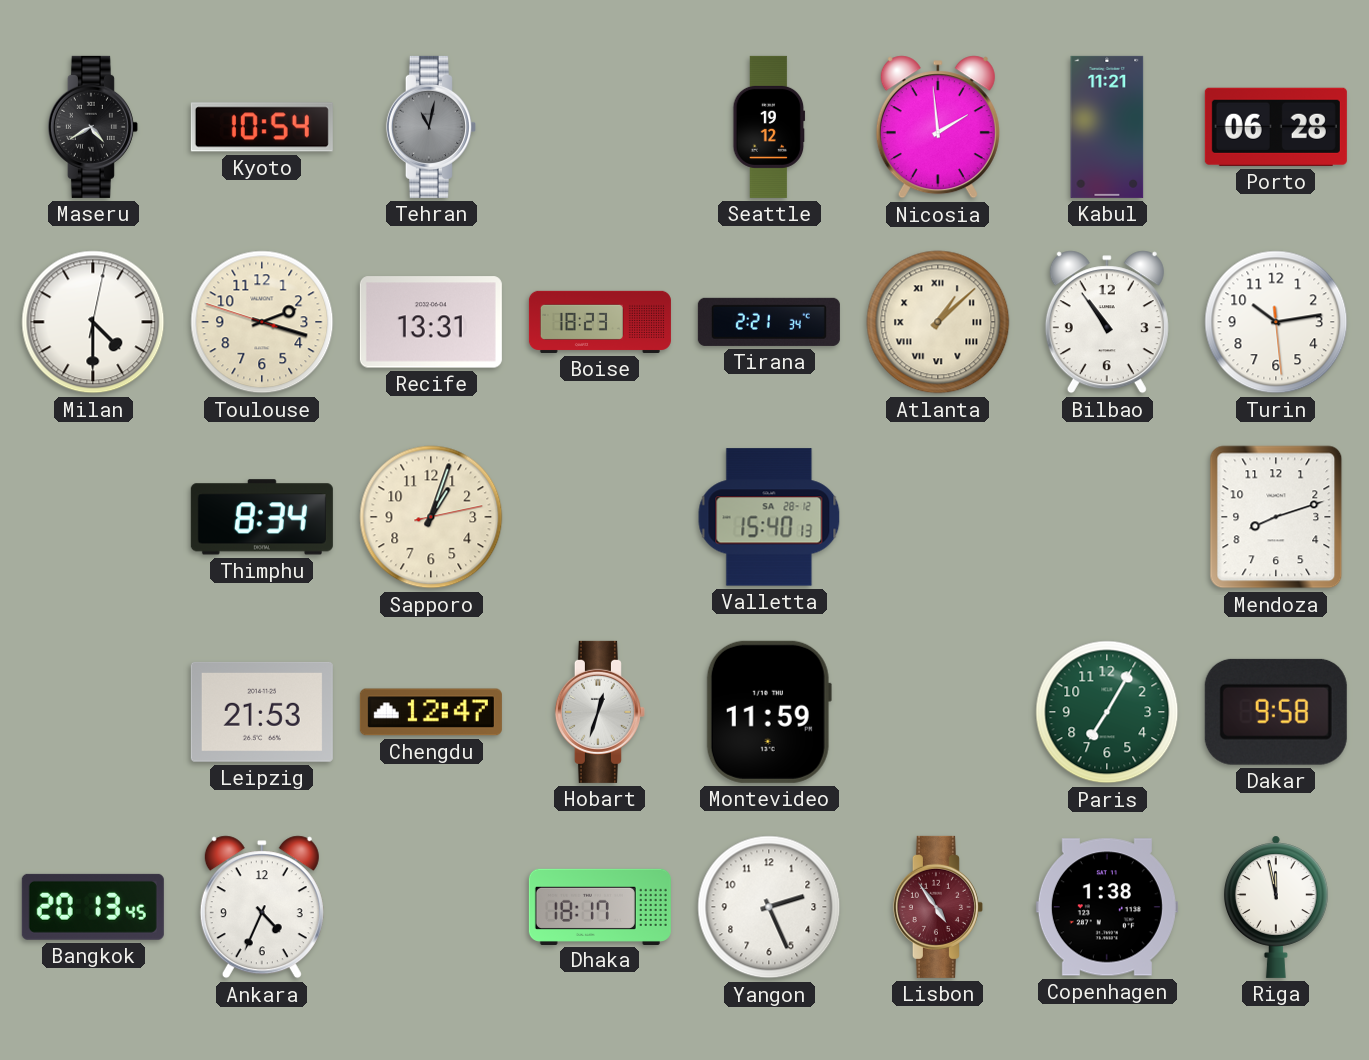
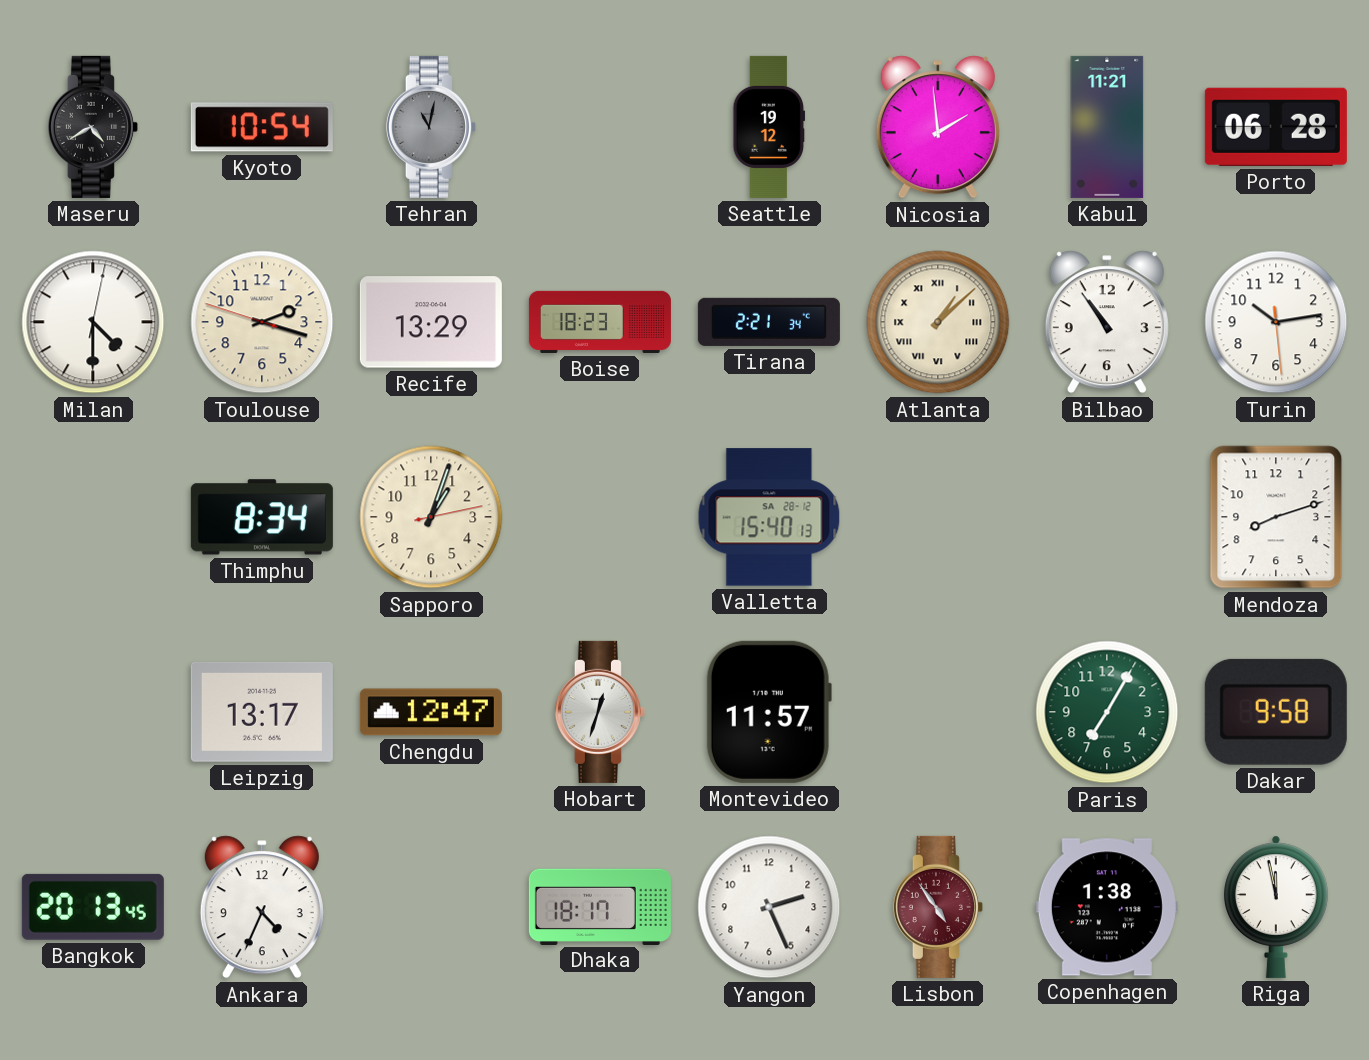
Recife: 13:31 -> 13:29 (431, 322)
Leipzig: 21:53 -> 13:17 (262, 712)
Montevideo: 11:59 -> 11:57 (769, 712)
